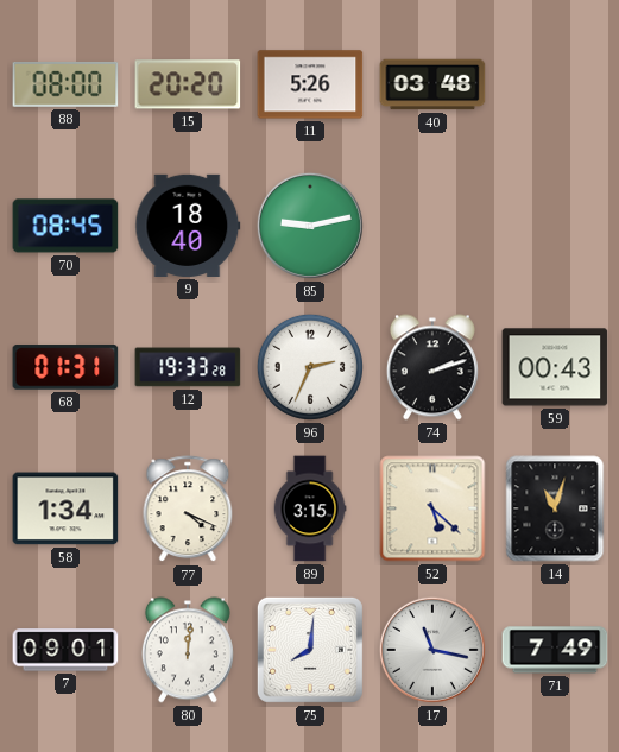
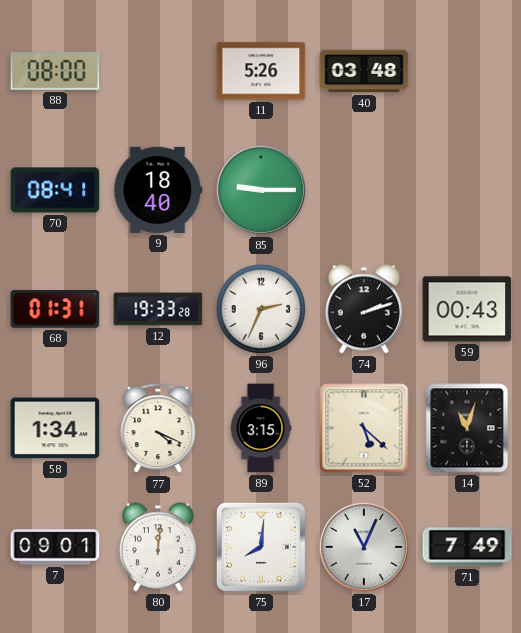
15: 20:20 -> none (188, 84)
70: 08:45 -> 08:41 (55, 190)
85: 9:13 -> 9:15 (261, 190)
17: 11:17 -> 11:04 (364, 547)
